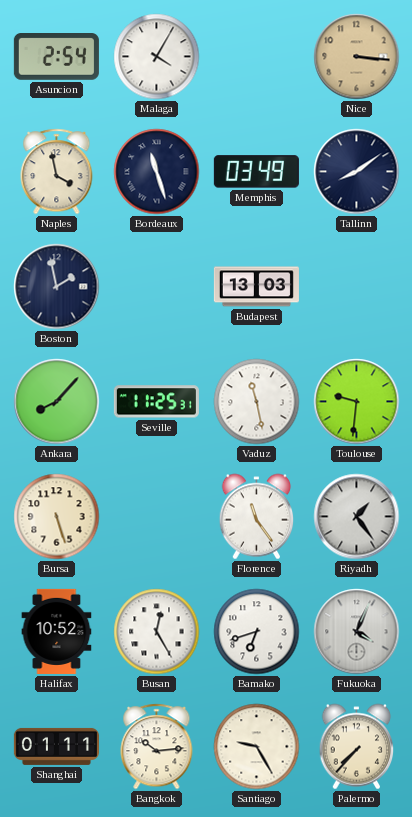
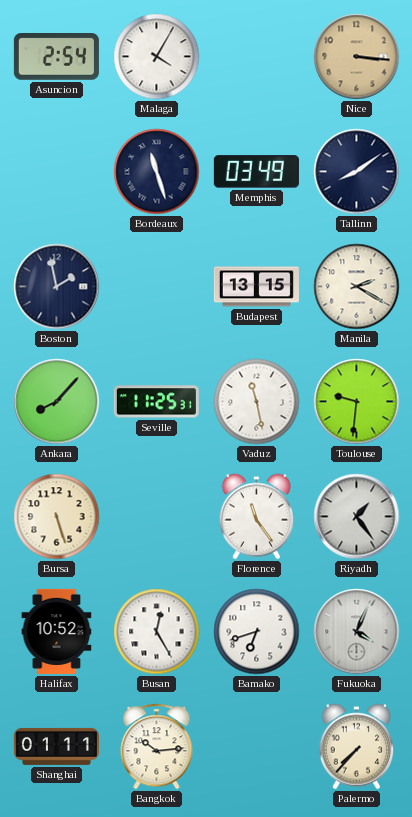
Naples: 3:58 -> none (57, 172)
Budapest: 13:03 -> 13:15 (256, 287)
Manila: none -> 2:20 (357, 287)
Santiago: 9:25 -> none (257, 747)
